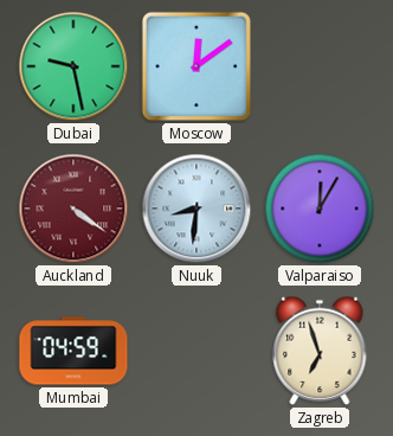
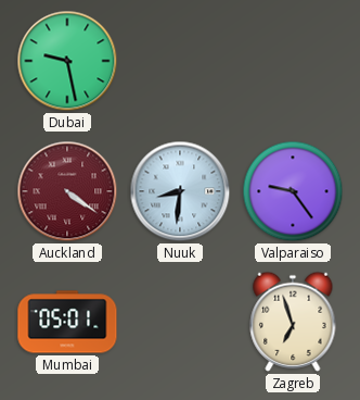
Moscow: 12:09 -> none (196, 66)
Valparaiso: 12:05 -> 9:24 (293, 191)
Mumbai: 04:59 -> 05:01 (67, 322)
